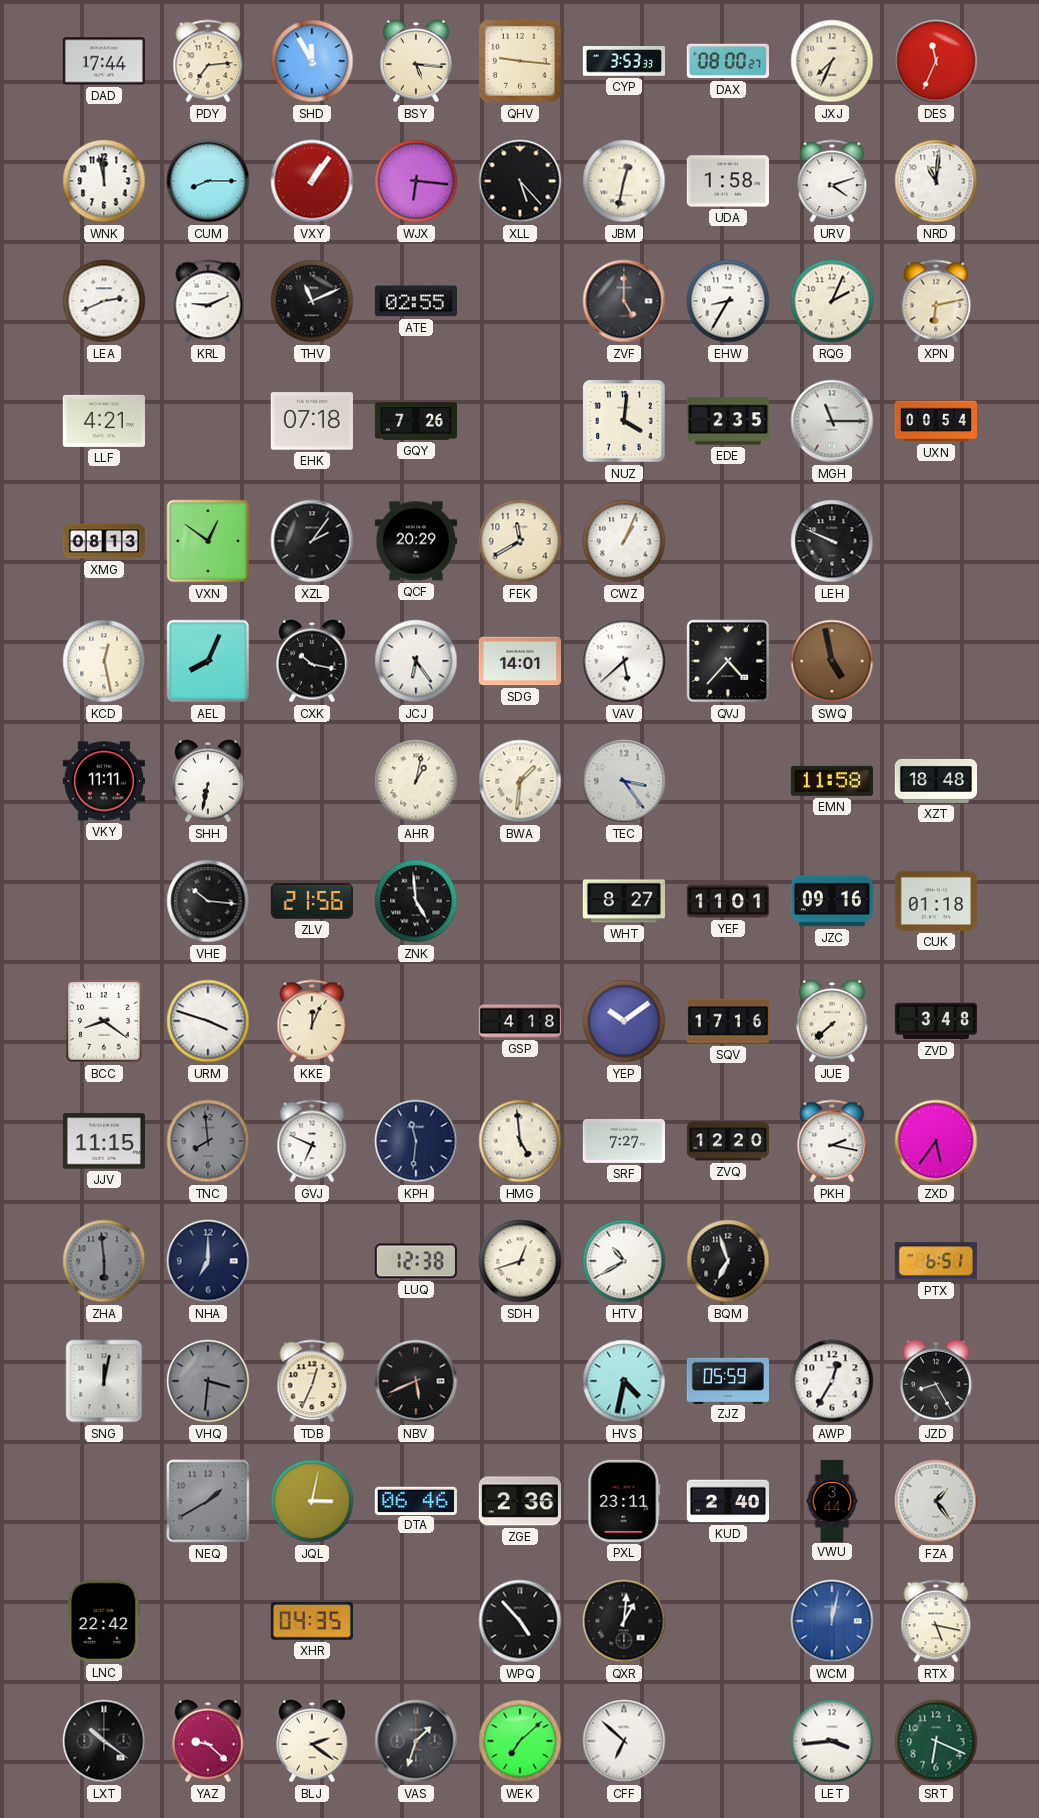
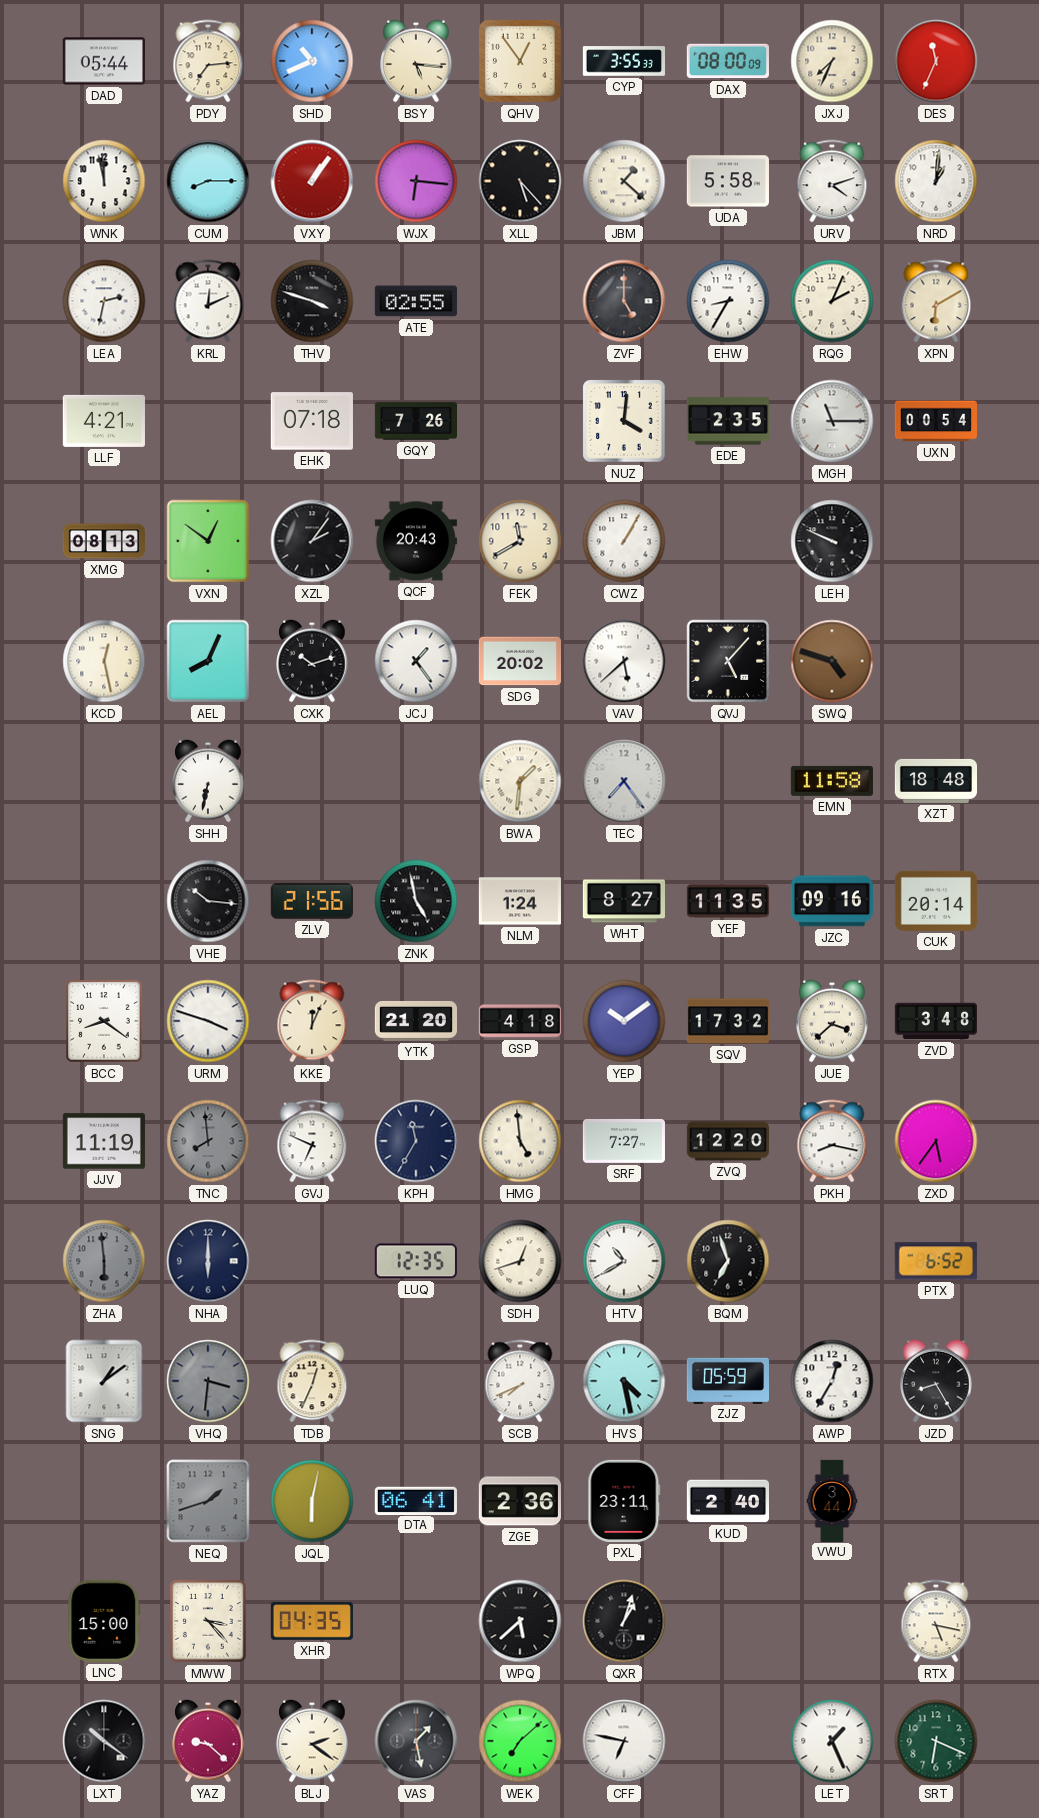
DAD: 17:44 -> 05:44 (104, 61)
SHD: 11:55 -> 10:41 (312, 61)
QHV: 9:16 -> 12:54 (520, 61)
CYP: 3:53 -> 3:55 (623, 61)
DAX: 08:00:27 -> 08:00:09 (728, 61)
JBM: 12:32 -> 1:22 (624, 181)
UDA: 1:58 -> 5:58 (728, 181)
NRD: 11:01 -> 1:01 (936, 181)
LEA: 2:41 -> 2:32 (104, 301)
KRL: 9:11 -> 12:11 (208, 301)
THV: 11:11 -> 3:48 (312, 301)
XPN: 6:13 -> 6:10 (936, 301)
QCF: 20:29 -> 20:43 (416, 541)
CWZ: 1:04 -> 1:05 (624, 541)
CXK: 10:17 -> 10:12 (312, 661)
JCJ: 6:24 -> 1:24 (416, 661)
SDG: 14:01 -> 20:02 (519, 661)
QVJ: 4:37 -> 5:07 (728, 661)
SWQ: 4:58 -> 4:48 (832, 661)
VKY: 11:11 -> none (104, 781)
AHR: 1:02 -> none (416, 781)
TEC: 3:24 -> 7:24 (624, 781)
ZNK: 4:59 -> 4:58 (416, 901)
NLM: none -> 1:24 (520, 901)
YEF: 11:01 -> 11:35 (727, 901)
CUK: 01:18 -> 20:14 (936, 901)
YTK: none -> 21:20 (415, 1021)
SQV: 17:16 -> 17:32 (727, 1021)
JUE: 7:38 -> 3:38 (832, 1021)
JJV: 11:15 -> 11:19 (104, 1141)
KPH: 11:31 -> 11:35 (416, 1141)
PKH: 2:17 -> 8:17 (832, 1141)
NHA: 7:00 -> 6:00 (208, 1261)
LUQ: 12:38 -> 12:35 (416, 1261)
PTX: 6:51 -> 6:52 (936, 1261)
SNG: 12:02 -> 1:09 (104, 1381)
NBV: 5:41 -> none (416, 1381)
SCB: none -> 7:41 (520, 1381)
HVS: 4:32 -> 4:28 (624, 1381)
NEQ: 1:40 -> 1:42 (208, 1501)
JQL: 3:02 -> 6:02 (312, 1501)
DTA: 06:46 -> 06:41 (416, 1500)
FZA: 1:24 -> none (936, 1501)
LNC: 22:42 -> 15:00 (104, 1621)
MWW: none -> 3:23 (208, 1621)
WPQ: 4:53 -> 5:38 (520, 1621)
QXR: 1:01 -> 1:03 (624, 1621)
WCM: 12:02 -> none (832, 1621)
VAS: 1:33 -> 1:28 (416, 1741)
CFF: 6:52 -> 6:47 (624, 1741)
LET: 3:44 -> 1:26 (832, 1741)
